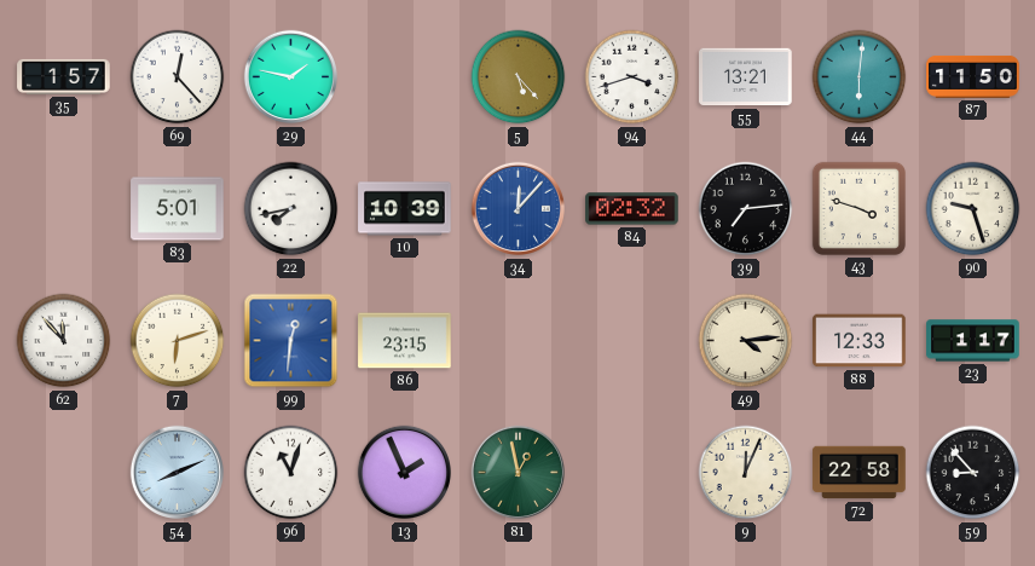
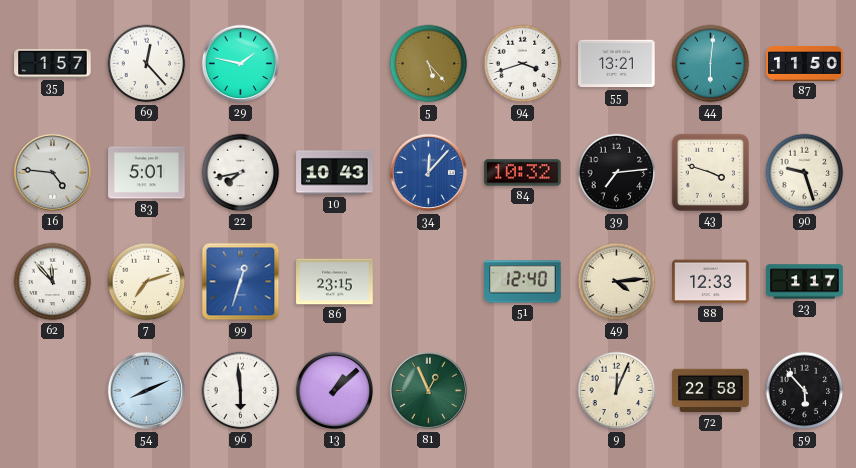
16: none -> 4:46 (53, 173)
10: 10:39 -> 10:43 (335, 173)
84: 02:32 -> 10:32 (523, 173)
7: 6:12 -> 7:12 (147, 282)
99: 12:31 -> 12:33 (241, 282)
51: none -> 12:40 (523, 282)
96: 11:03 -> 5:59 (241, 391)
13: 1:56 -> 1:08 (335, 391)
81: 12:58 -> 12:56 (429, 391)
59: 8:53 -> 5:53 (805, 391)
